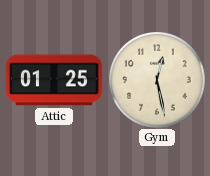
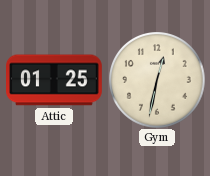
Gym: 12:28 -> 12:32 (157, 80)
